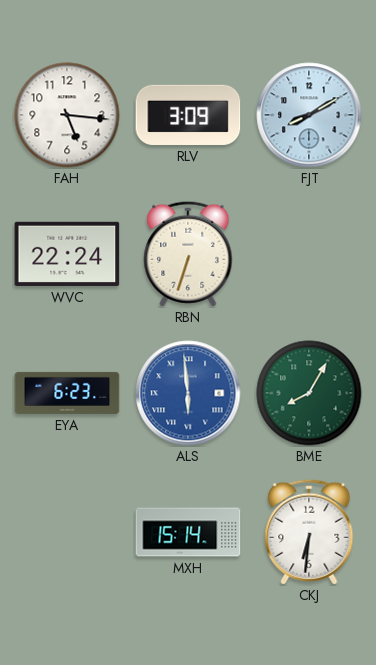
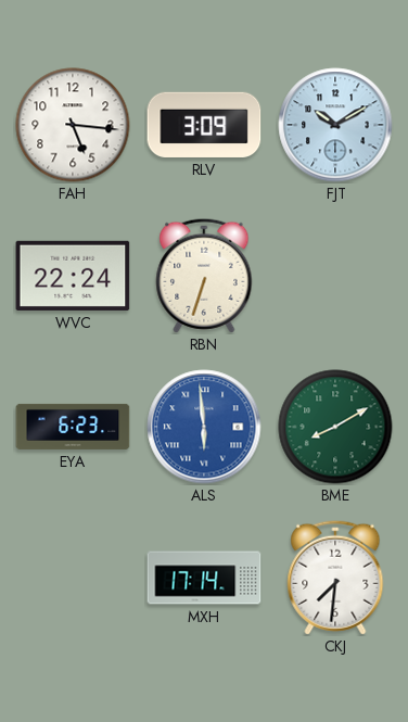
FJT: 8:10 -> 10:10 (335, 125)
BME: 8:05 -> 8:10 (335, 427)
MXH: 15:14 -> 17:14 (204, 578)
CKJ: 6:31 -> 7:31 (335, 578)
